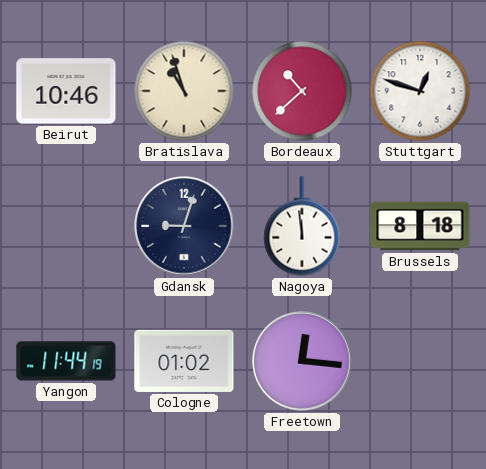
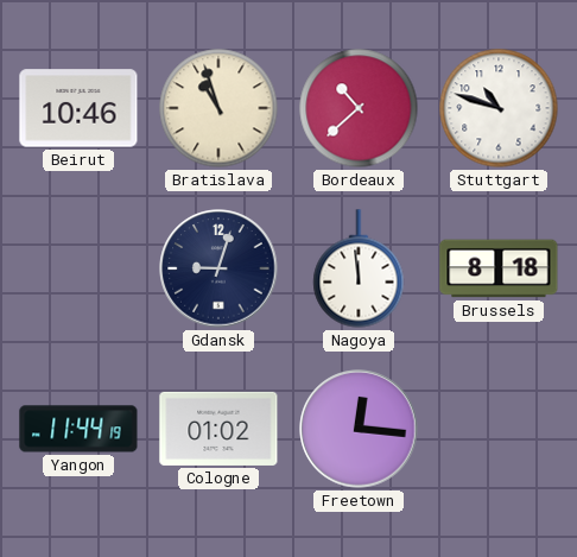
Stuttgart: 12:48 -> 10:48 (499, 108)
